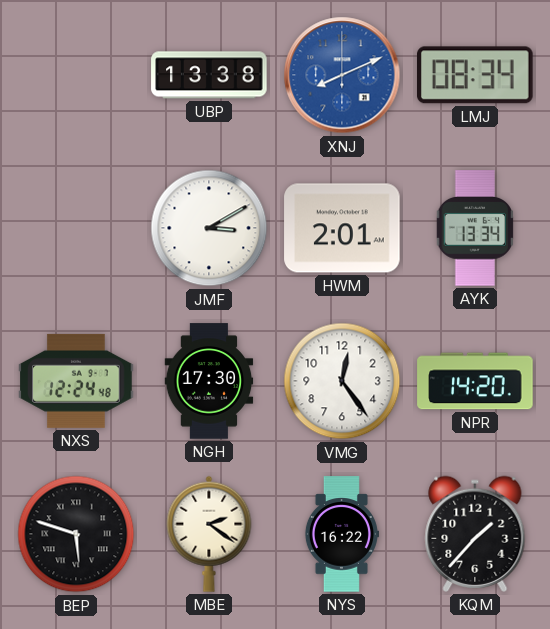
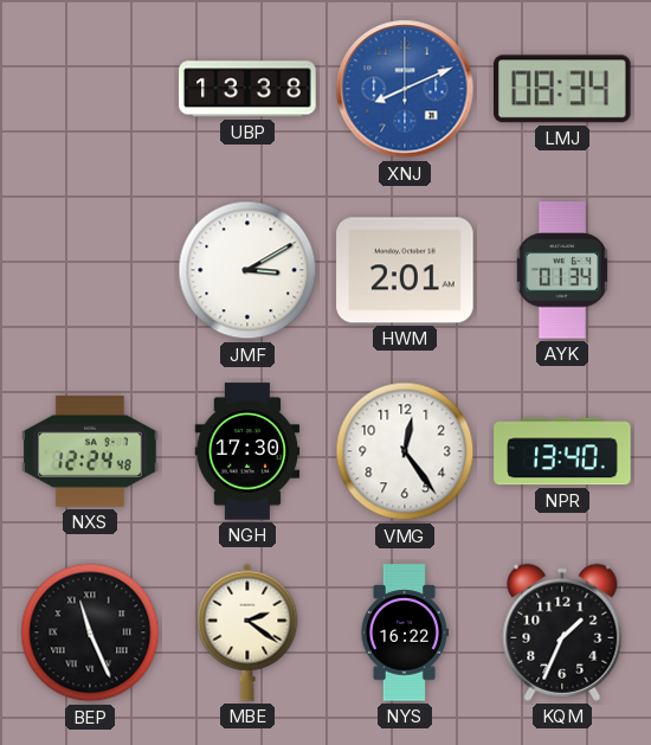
AYK: 13:34 -> 01:34 (561, 270)
NPR: 14:20 -> 13:40 (562, 451)
BEP: 5:48 -> 11:26 (90, 632)
KQM: 1:37 -> 1:34 (562, 632)
